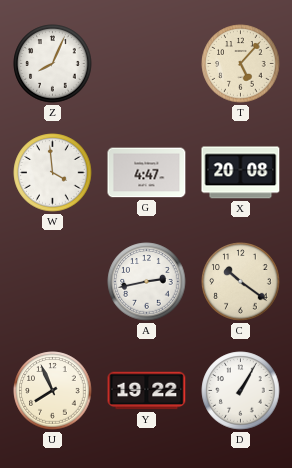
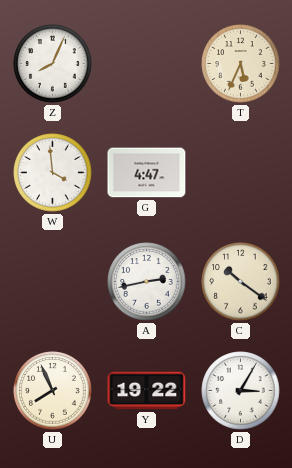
T: 5:07 -> 5:34 (241, 64)
X: 20:08 -> none (241, 173)
D: 1:05 -> 3:05 (241, 391)
